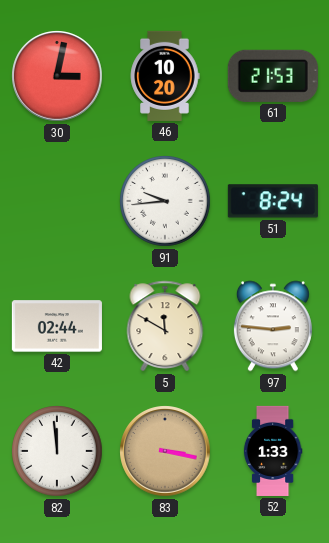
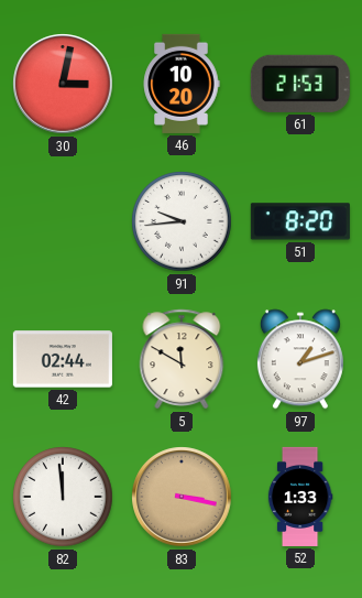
51: 8:24 -> 8:20 (300, 221)
97: 2:46 -> 1:12 (300, 359)
